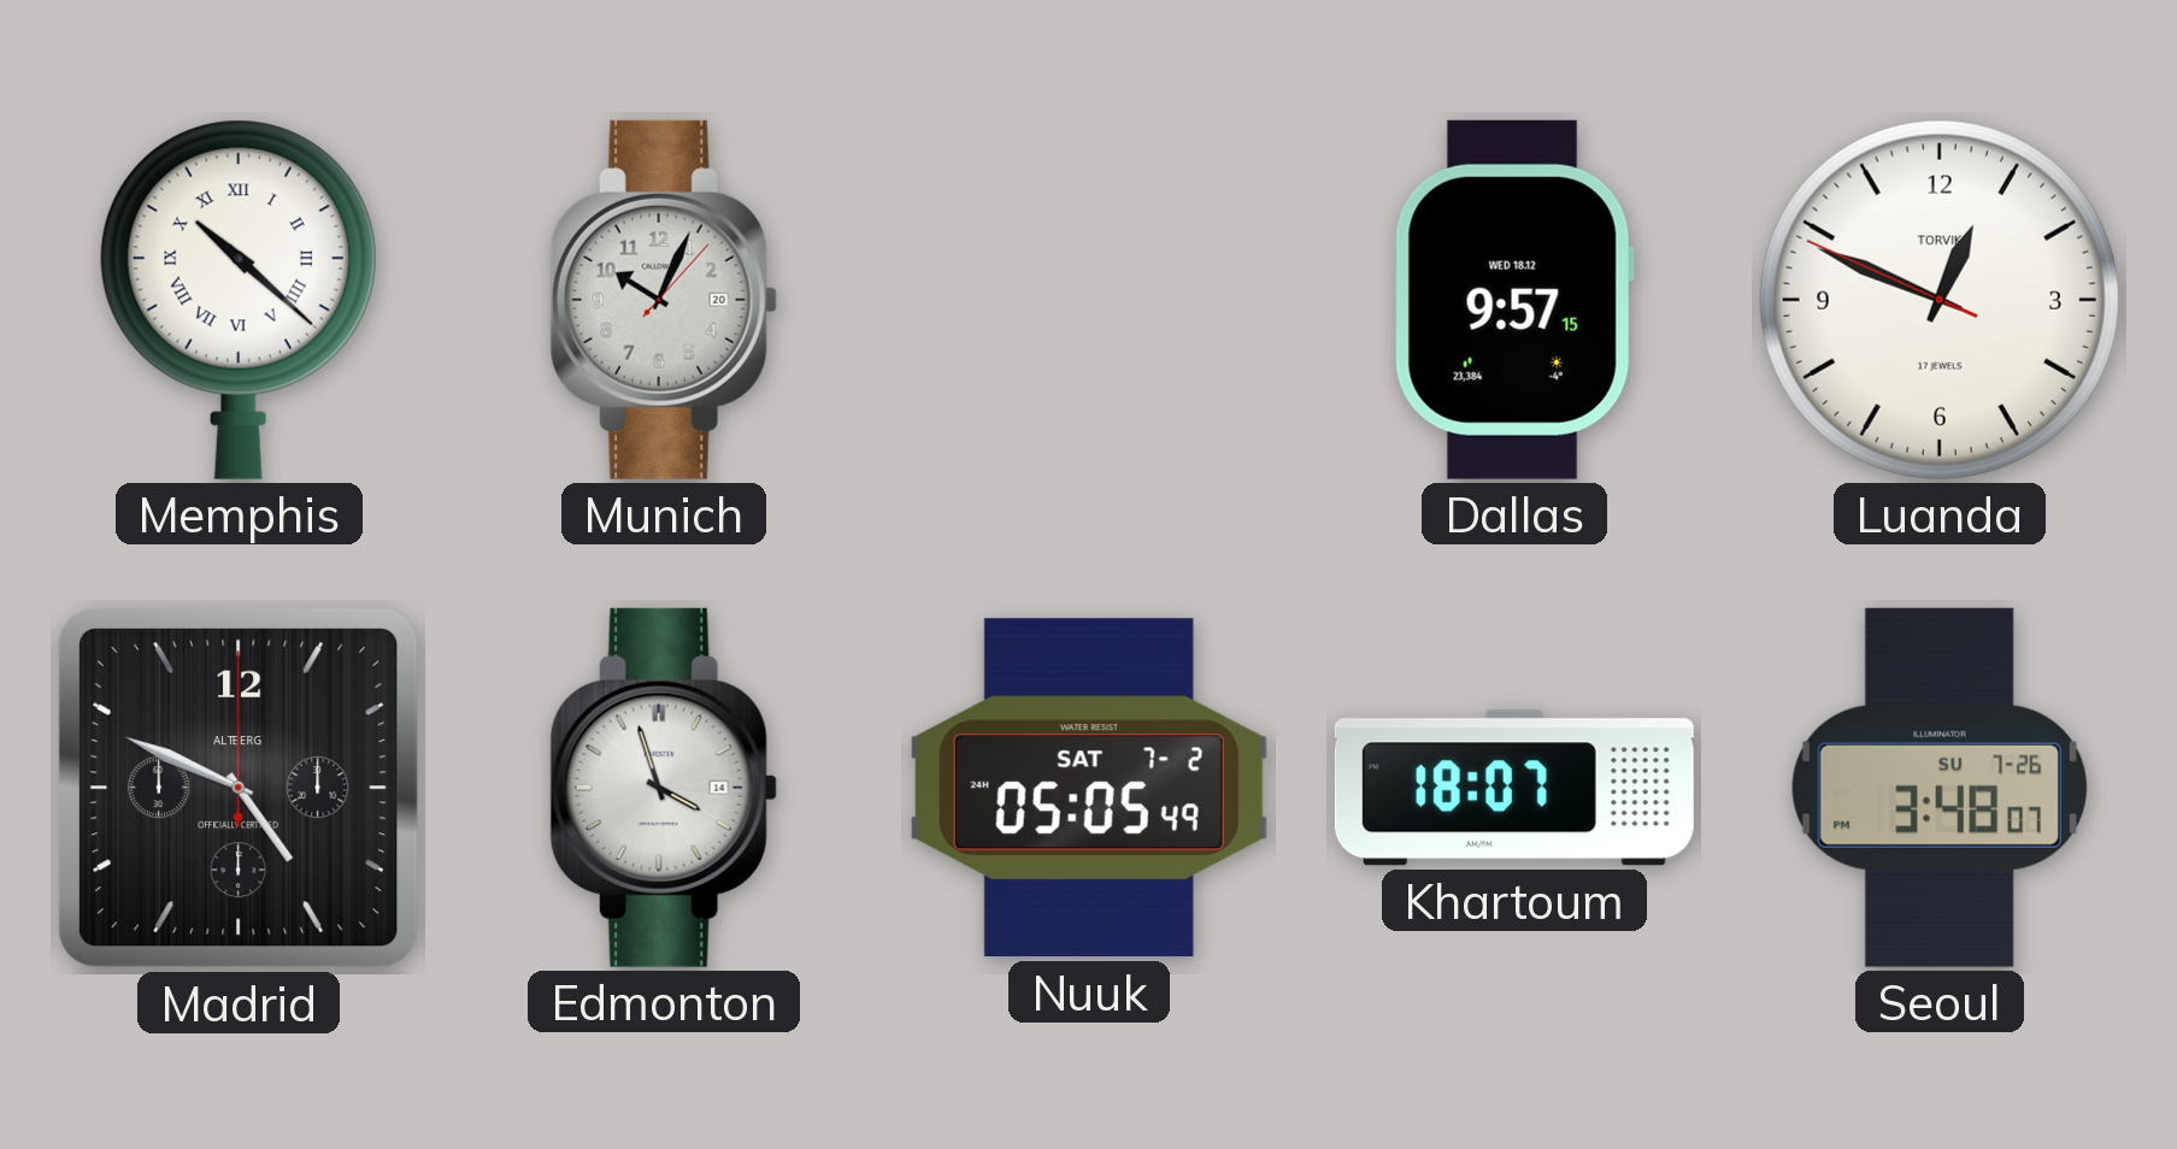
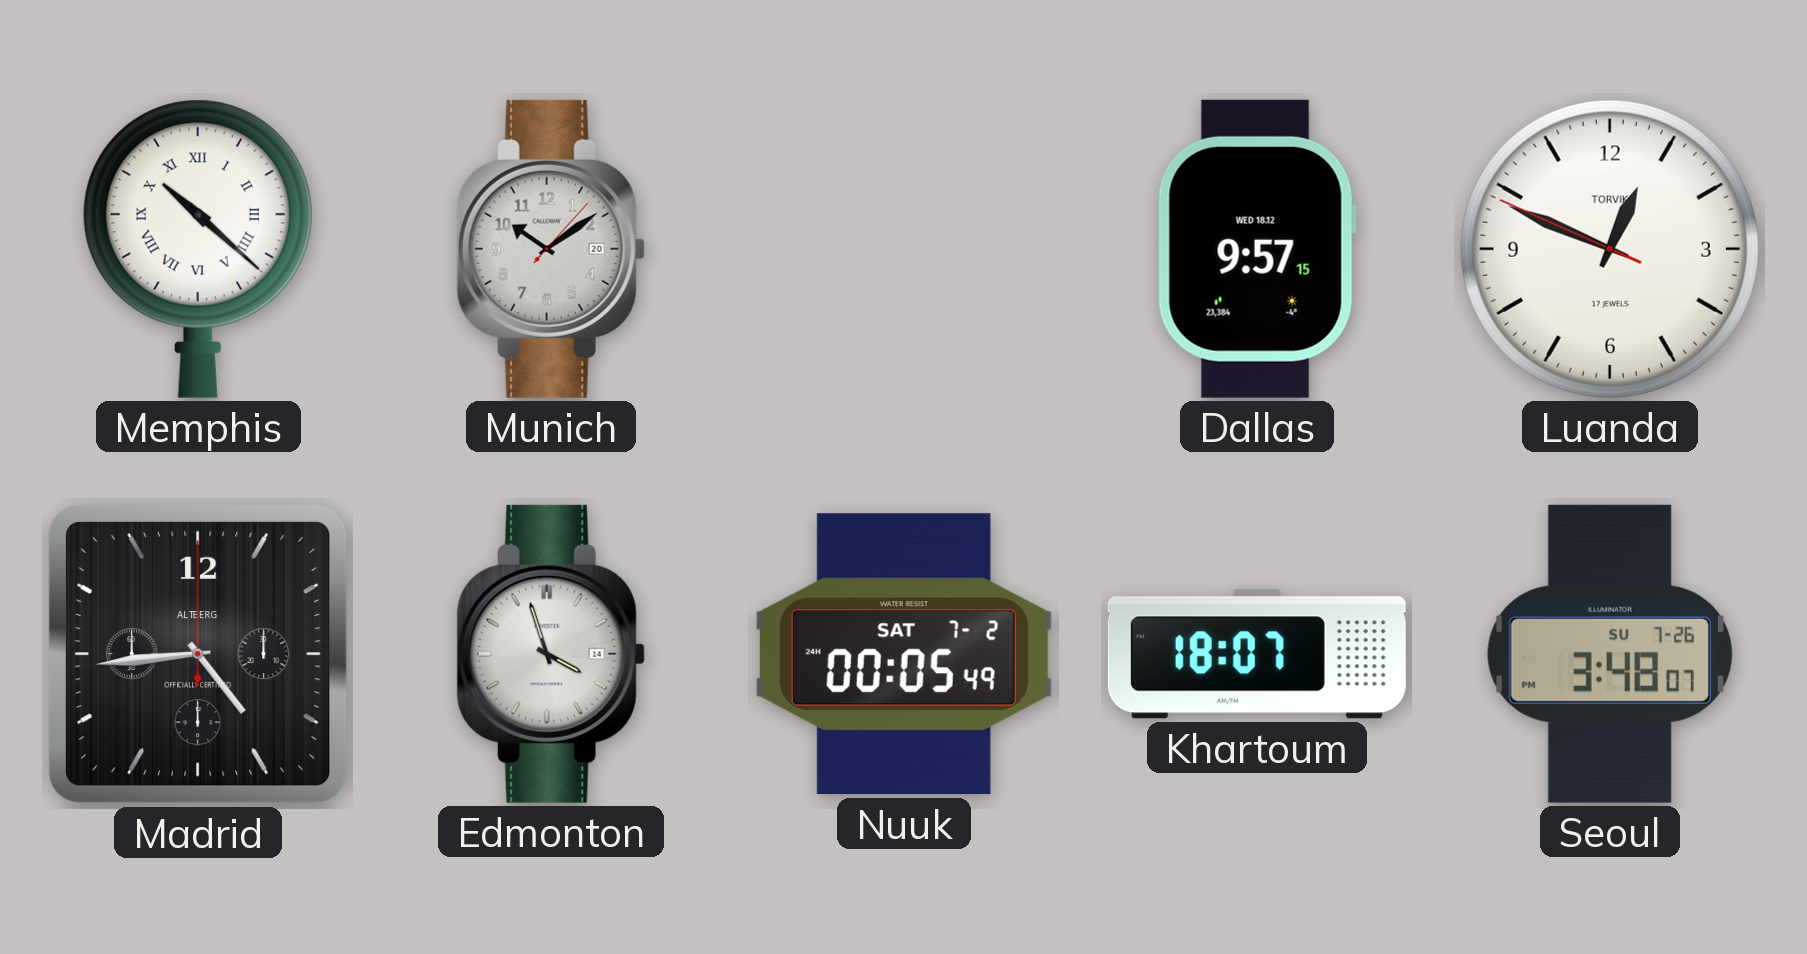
Munich: 10:04 -> 10:09 (551, 249)
Madrid: 4:49 -> 4:44 (198, 654)
Nuuk: 05:05 -> 00:05 (904, 654)
